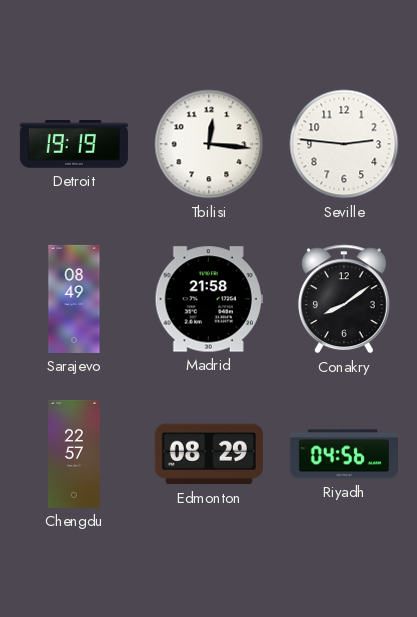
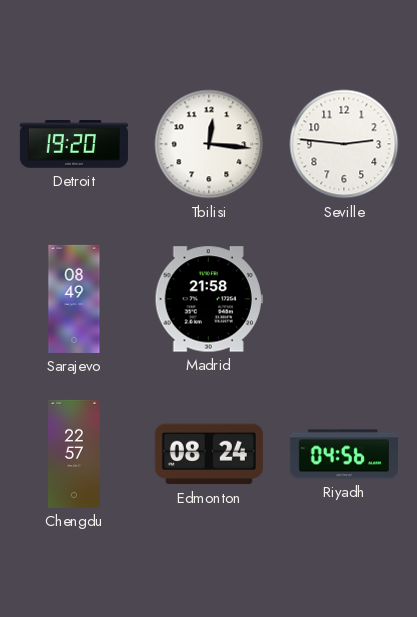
Detroit: 19:19 -> 19:20 (74, 144)
Conakry: 8:09 -> none (344, 299)
Edmonton: 08:29 -> 08:24 (209, 454)
